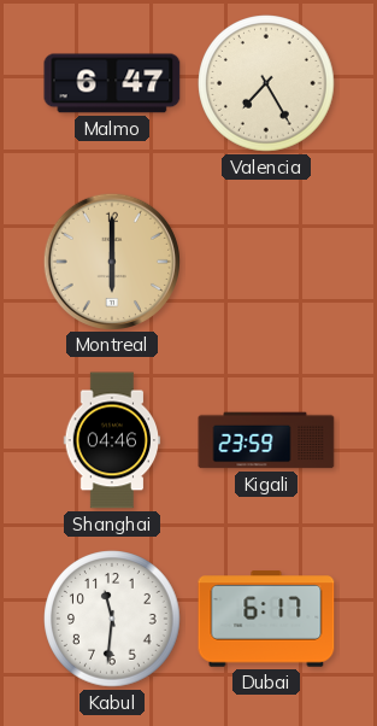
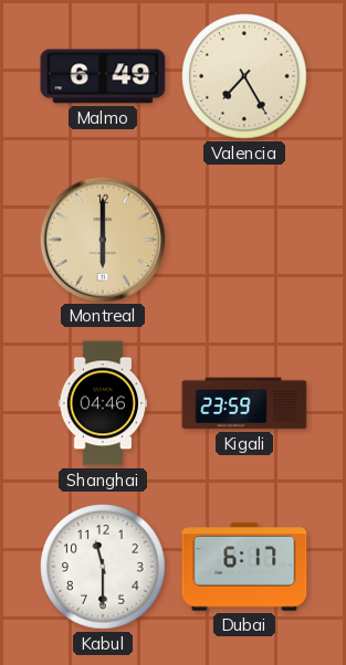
Malmo: 6:47 -> 6:49 (103, 76)
Kabul: 11:31 -> 11:30 (103, 567)
